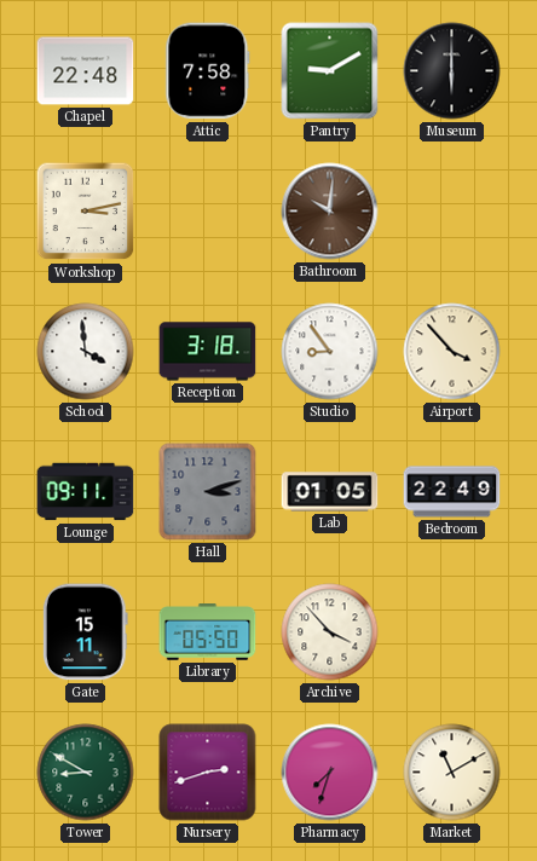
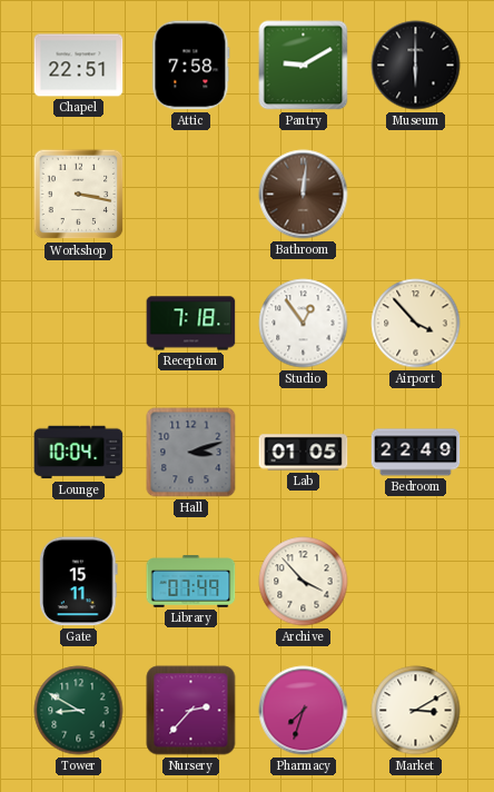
Chapel: 22:48 -> 22:51 (79, 66)
Workshop: 3:13 -> 3:17 (79, 195)
Bathroom: 10:01 -> 12:01 (304, 195)
School: 3:59 -> none (86, 352)
Reception: 3:18 -> 7:18 (191, 324)
Studio: 8:54 -> 12:54 (304, 324)
Lounge: 09:11 -> 10:04 (79, 453)
Library: 05:50 -> 07:49 (191, 582)
Nursery: 2:42 -> 2:37 (191, 711)
Market: 11:10 -> 3:10 (416, 711)
